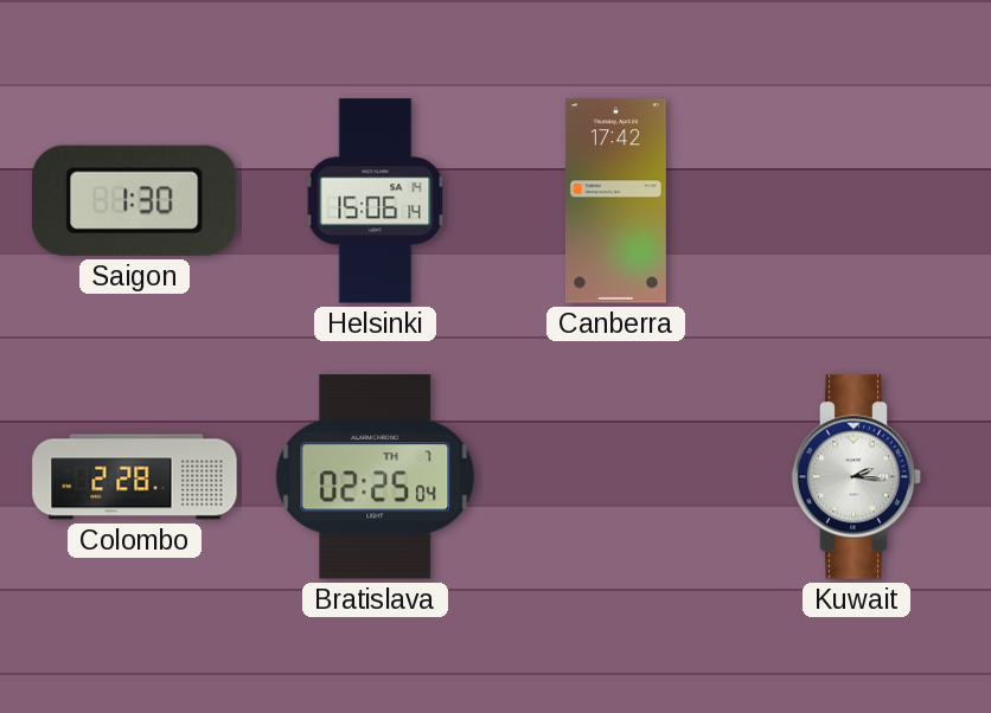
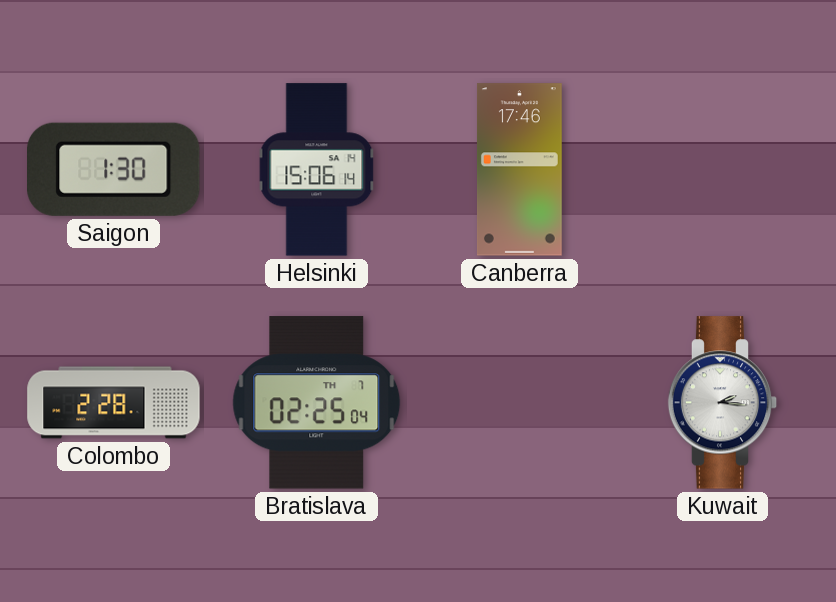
Canberra: 17:42 -> 17:46 (519, 170)
